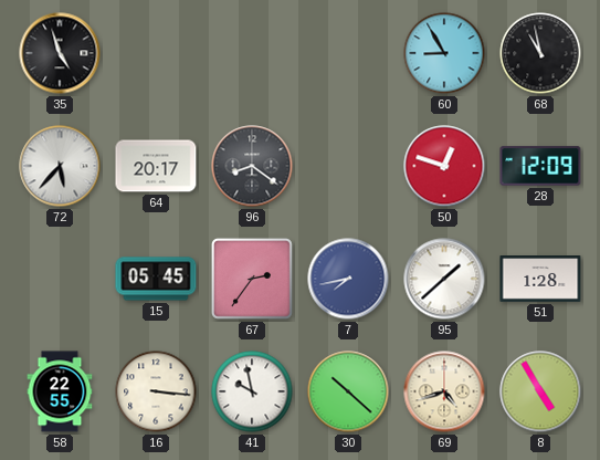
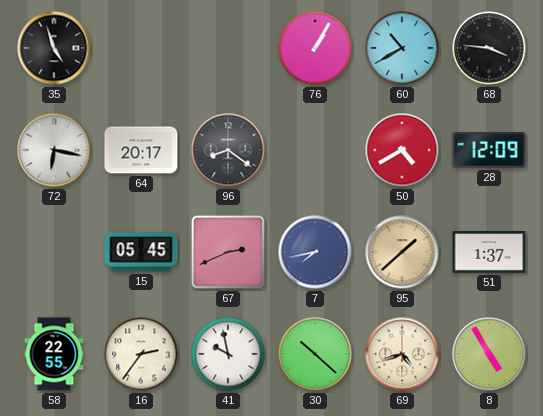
76: none -> 1:05 (315, 48)
60: 8:55 -> 10:40 (402, 48)
68: 10:58 -> 3:46 (489, 48)
72: 5:37 -> 6:17 (54, 150)
50: 12:48 -> 4:40 (402, 150)
67: 2:36 -> 2:41 (228, 252)
95 dial: white -> champagne (402, 252)
51: 1:28 -> 1:37 (489, 253)
16: 3:16 -> 2:36 (141, 354)
